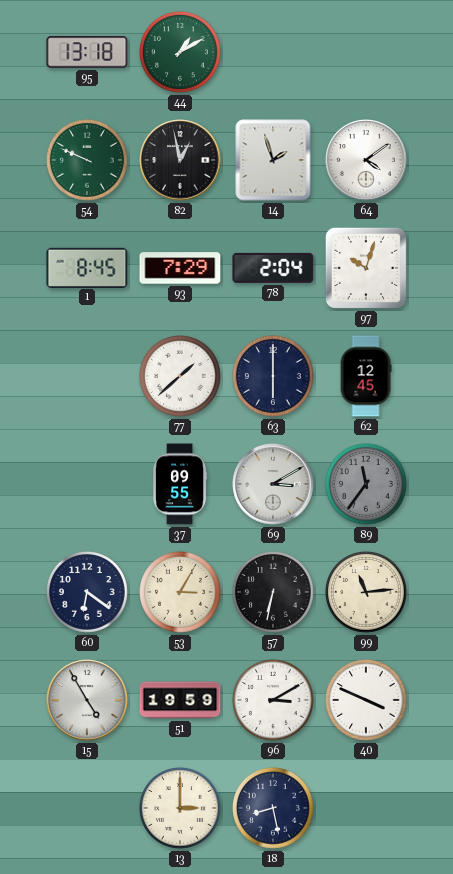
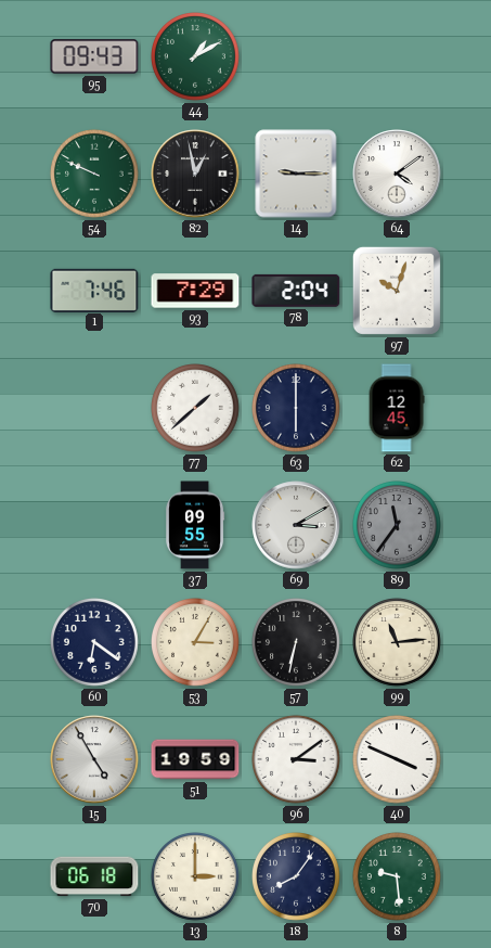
95: 13:18 -> 09:43 (94, 56)
14: 1:57 -> 9:15 (296, 174)
1: 8:45 -> 7:46 (94, 290)
96: 3:10 -> 3:09 (297, 760)
70: none -> 06:18 (94, 876)
18: 8:28 -> 8:06 (297, 877)
8: none -> 9:29 (398, 877)
